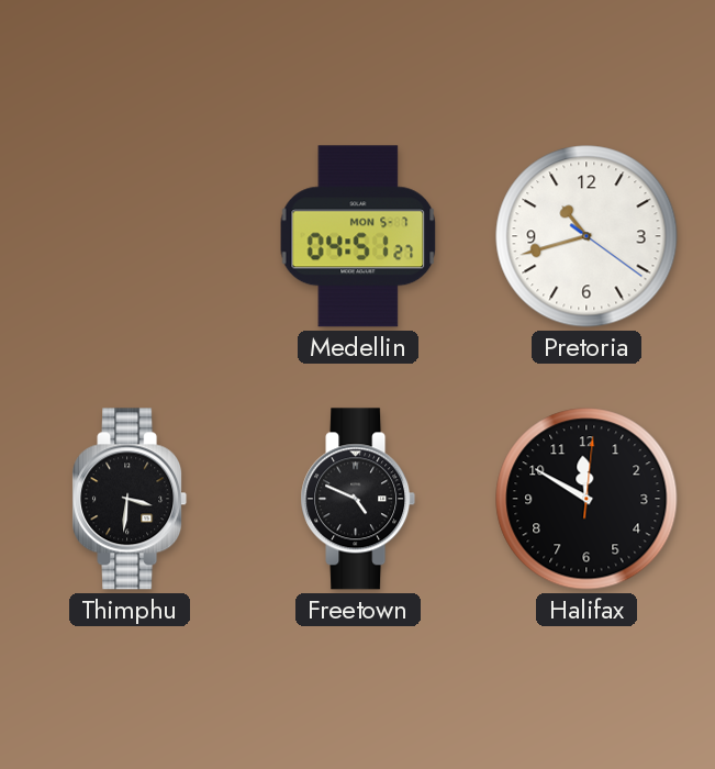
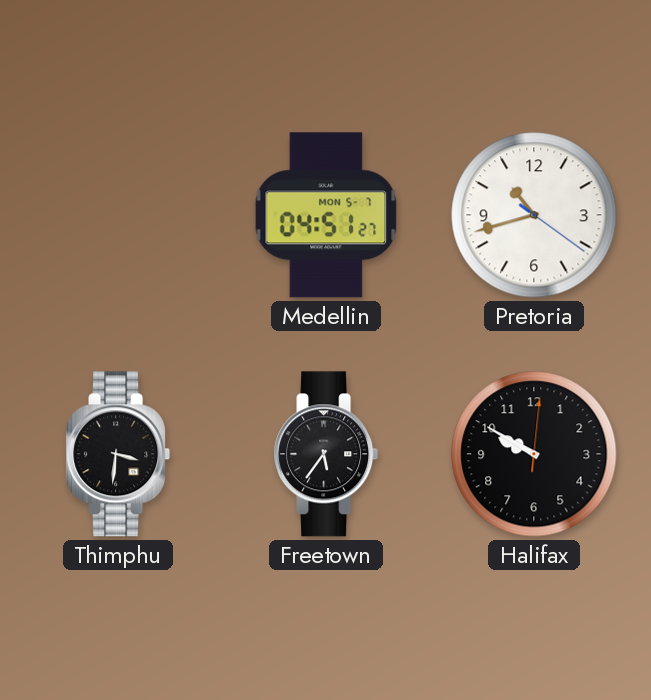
Freetown: 4:49 -> 5:36 (326, 454)
Halifax: 11:50 -> 9:50 (534, 454)
